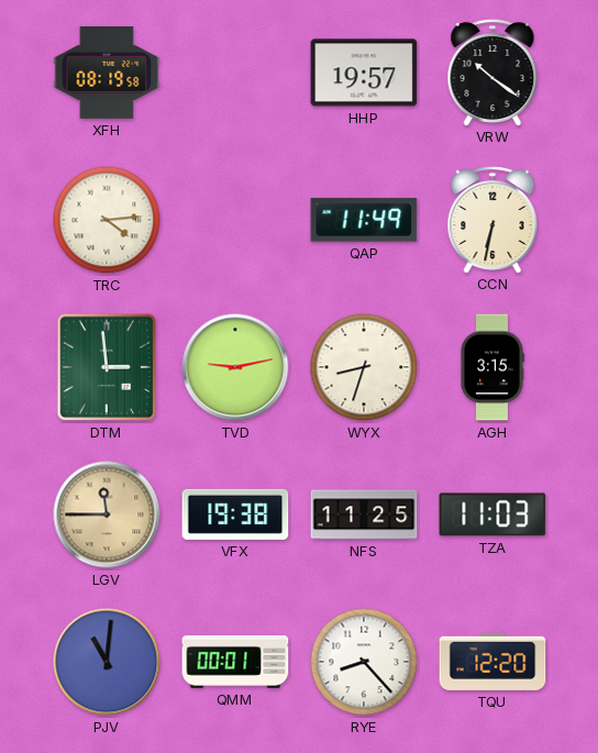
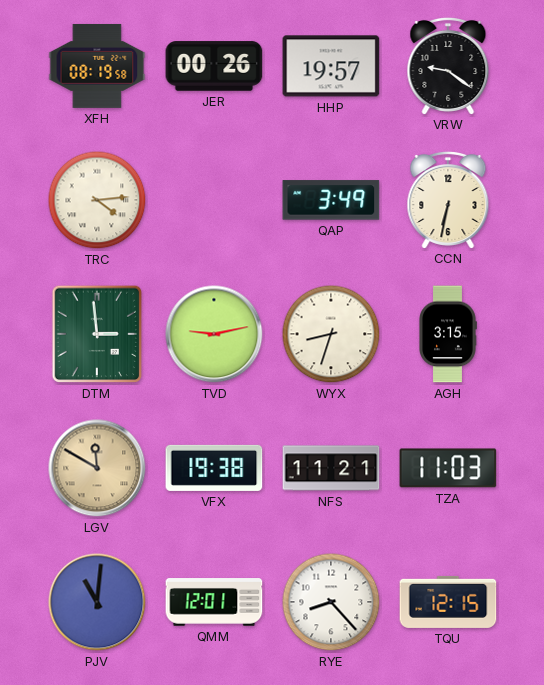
JER: none -> 00:26 (214, 66)
VRW: 10:21 -> 9:21 (448, 65)
QAP: 11:49 -> 3:49 (331, 200)
LGV: 11:45 -> 11:50 (97, 468)
NFS: 11:25 -> 11:21 (331, 468)
QMM: 00:01 -> 12:01 (214, 602)
TQU: 12:20 -> 12:15 (448, 602)
